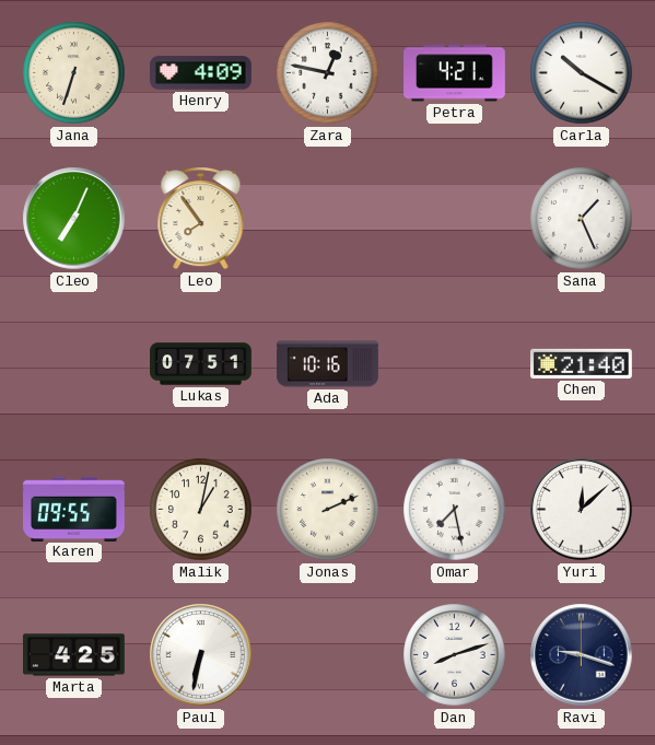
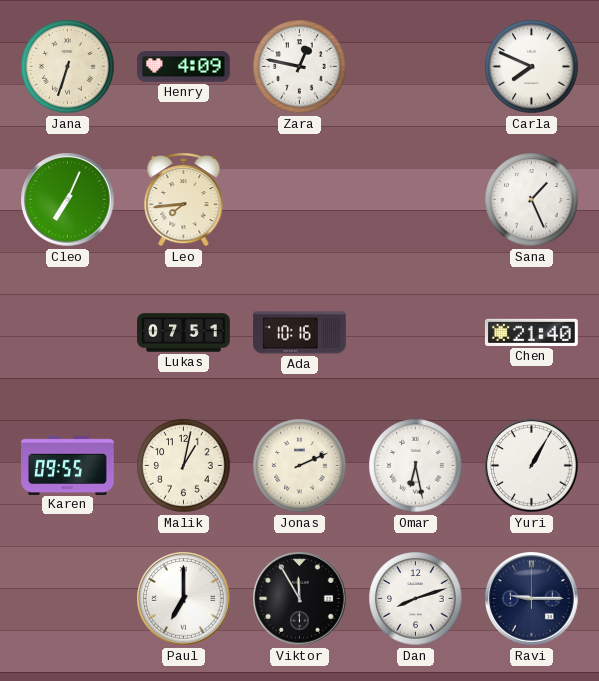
Petra: 4:21 -> none (455, 73)
Carla: 10:20 -> 7:49 (532, 67)
Leo: 7:54 -> 7:44 (184, 200)
Omar: 7:28 -> 6:28 (416, 466)
Yuri: 12:08 -> 1:05 (532, 466)
Marta: 4:25 -> none (73, 655)
Paul: 6:32 -> 7:00 (184, 599)
Viktor: none -> 11:55 (300, 599)
Ravi: 9:18 -> 9:15 (532, 599)
